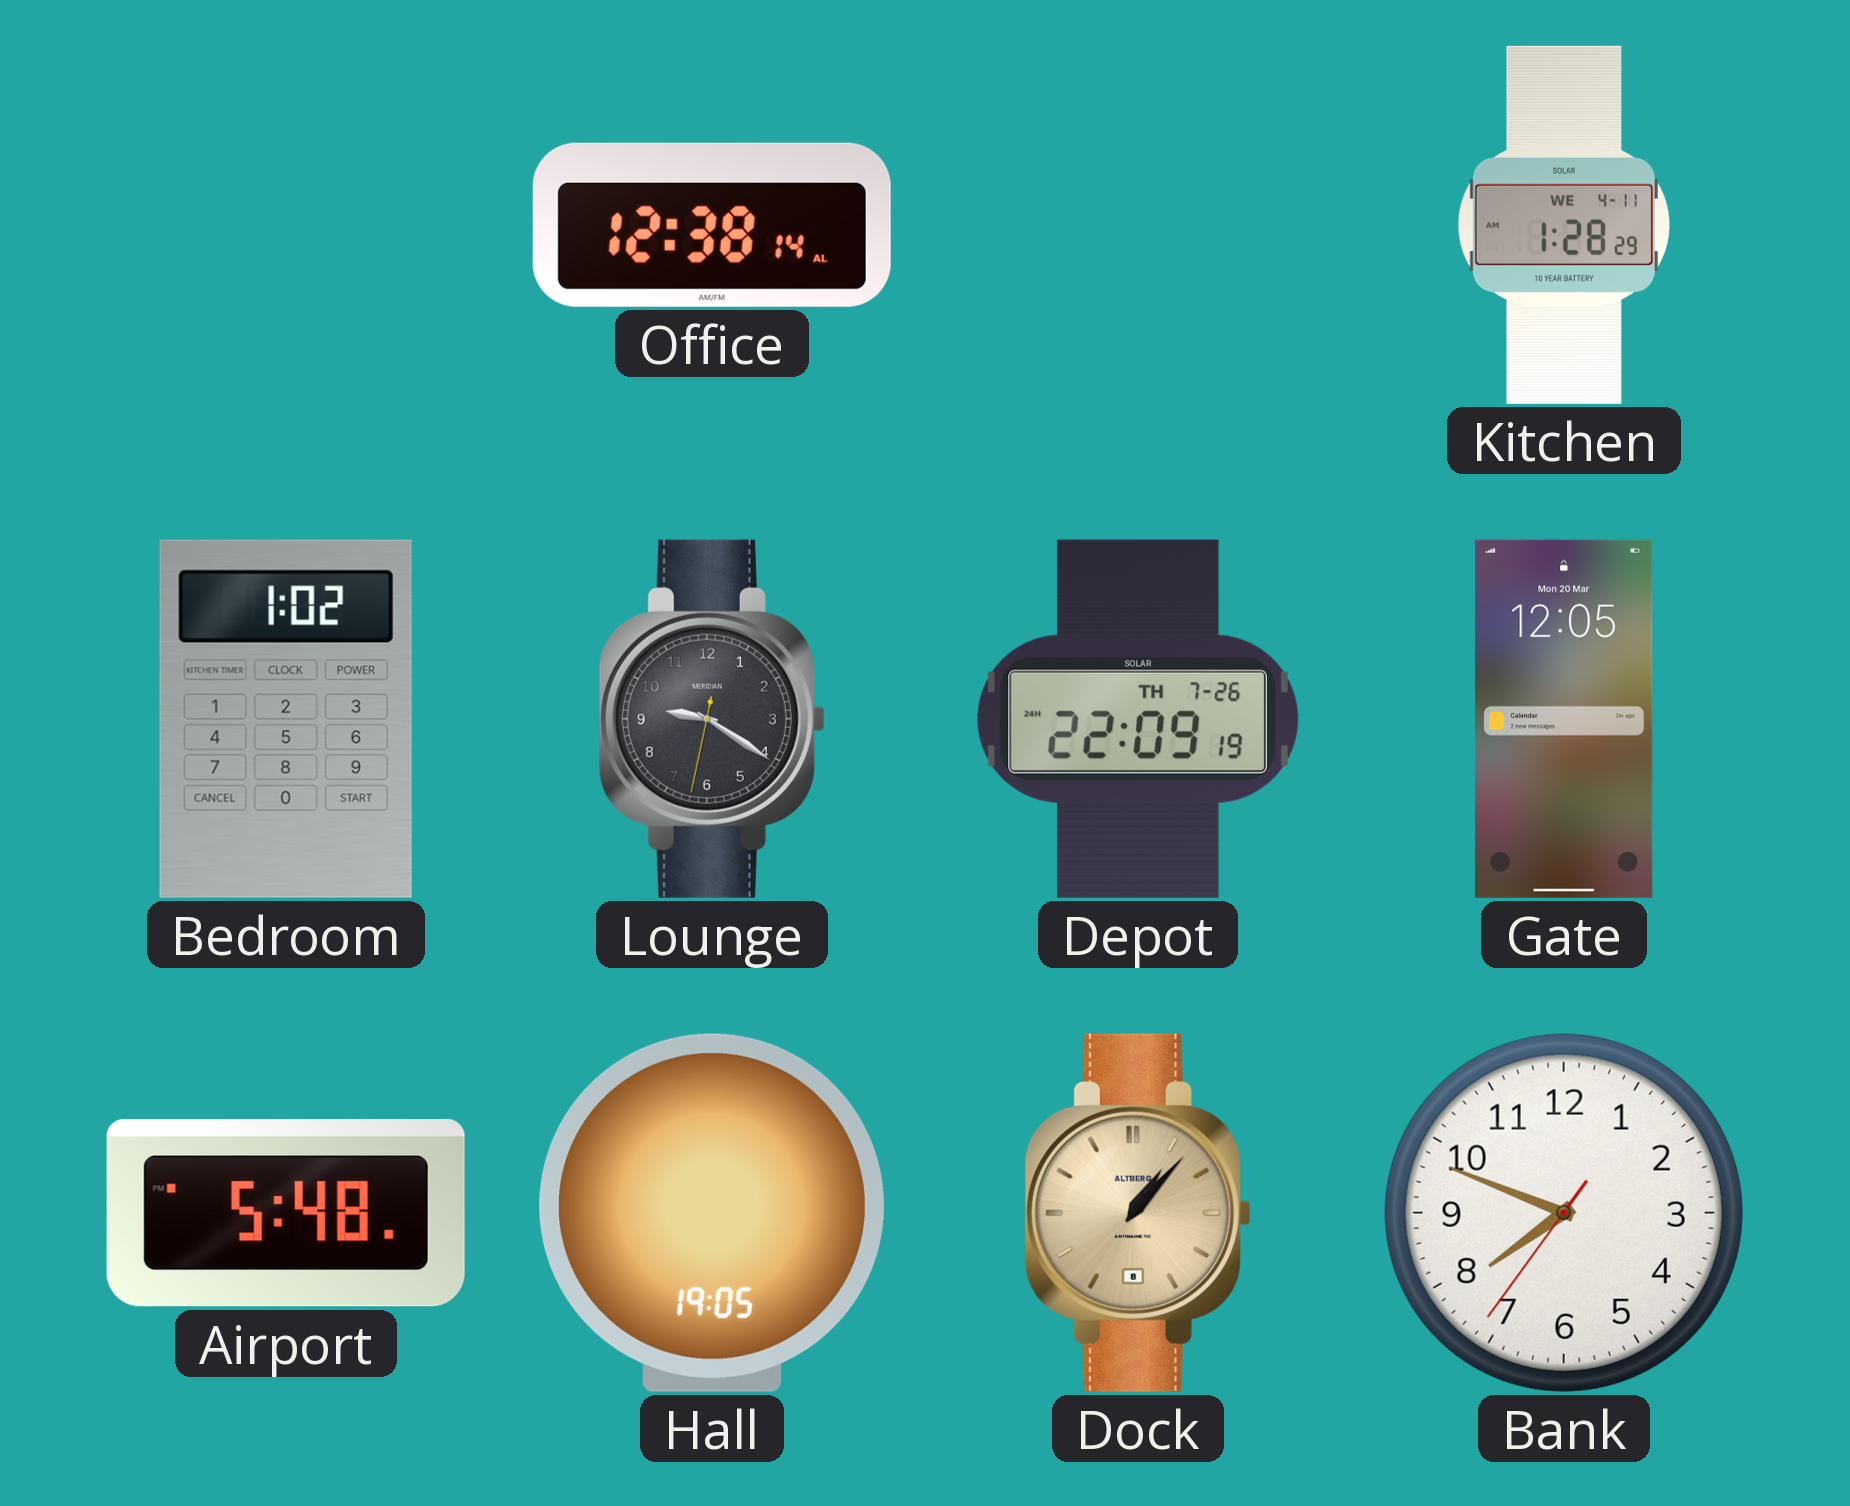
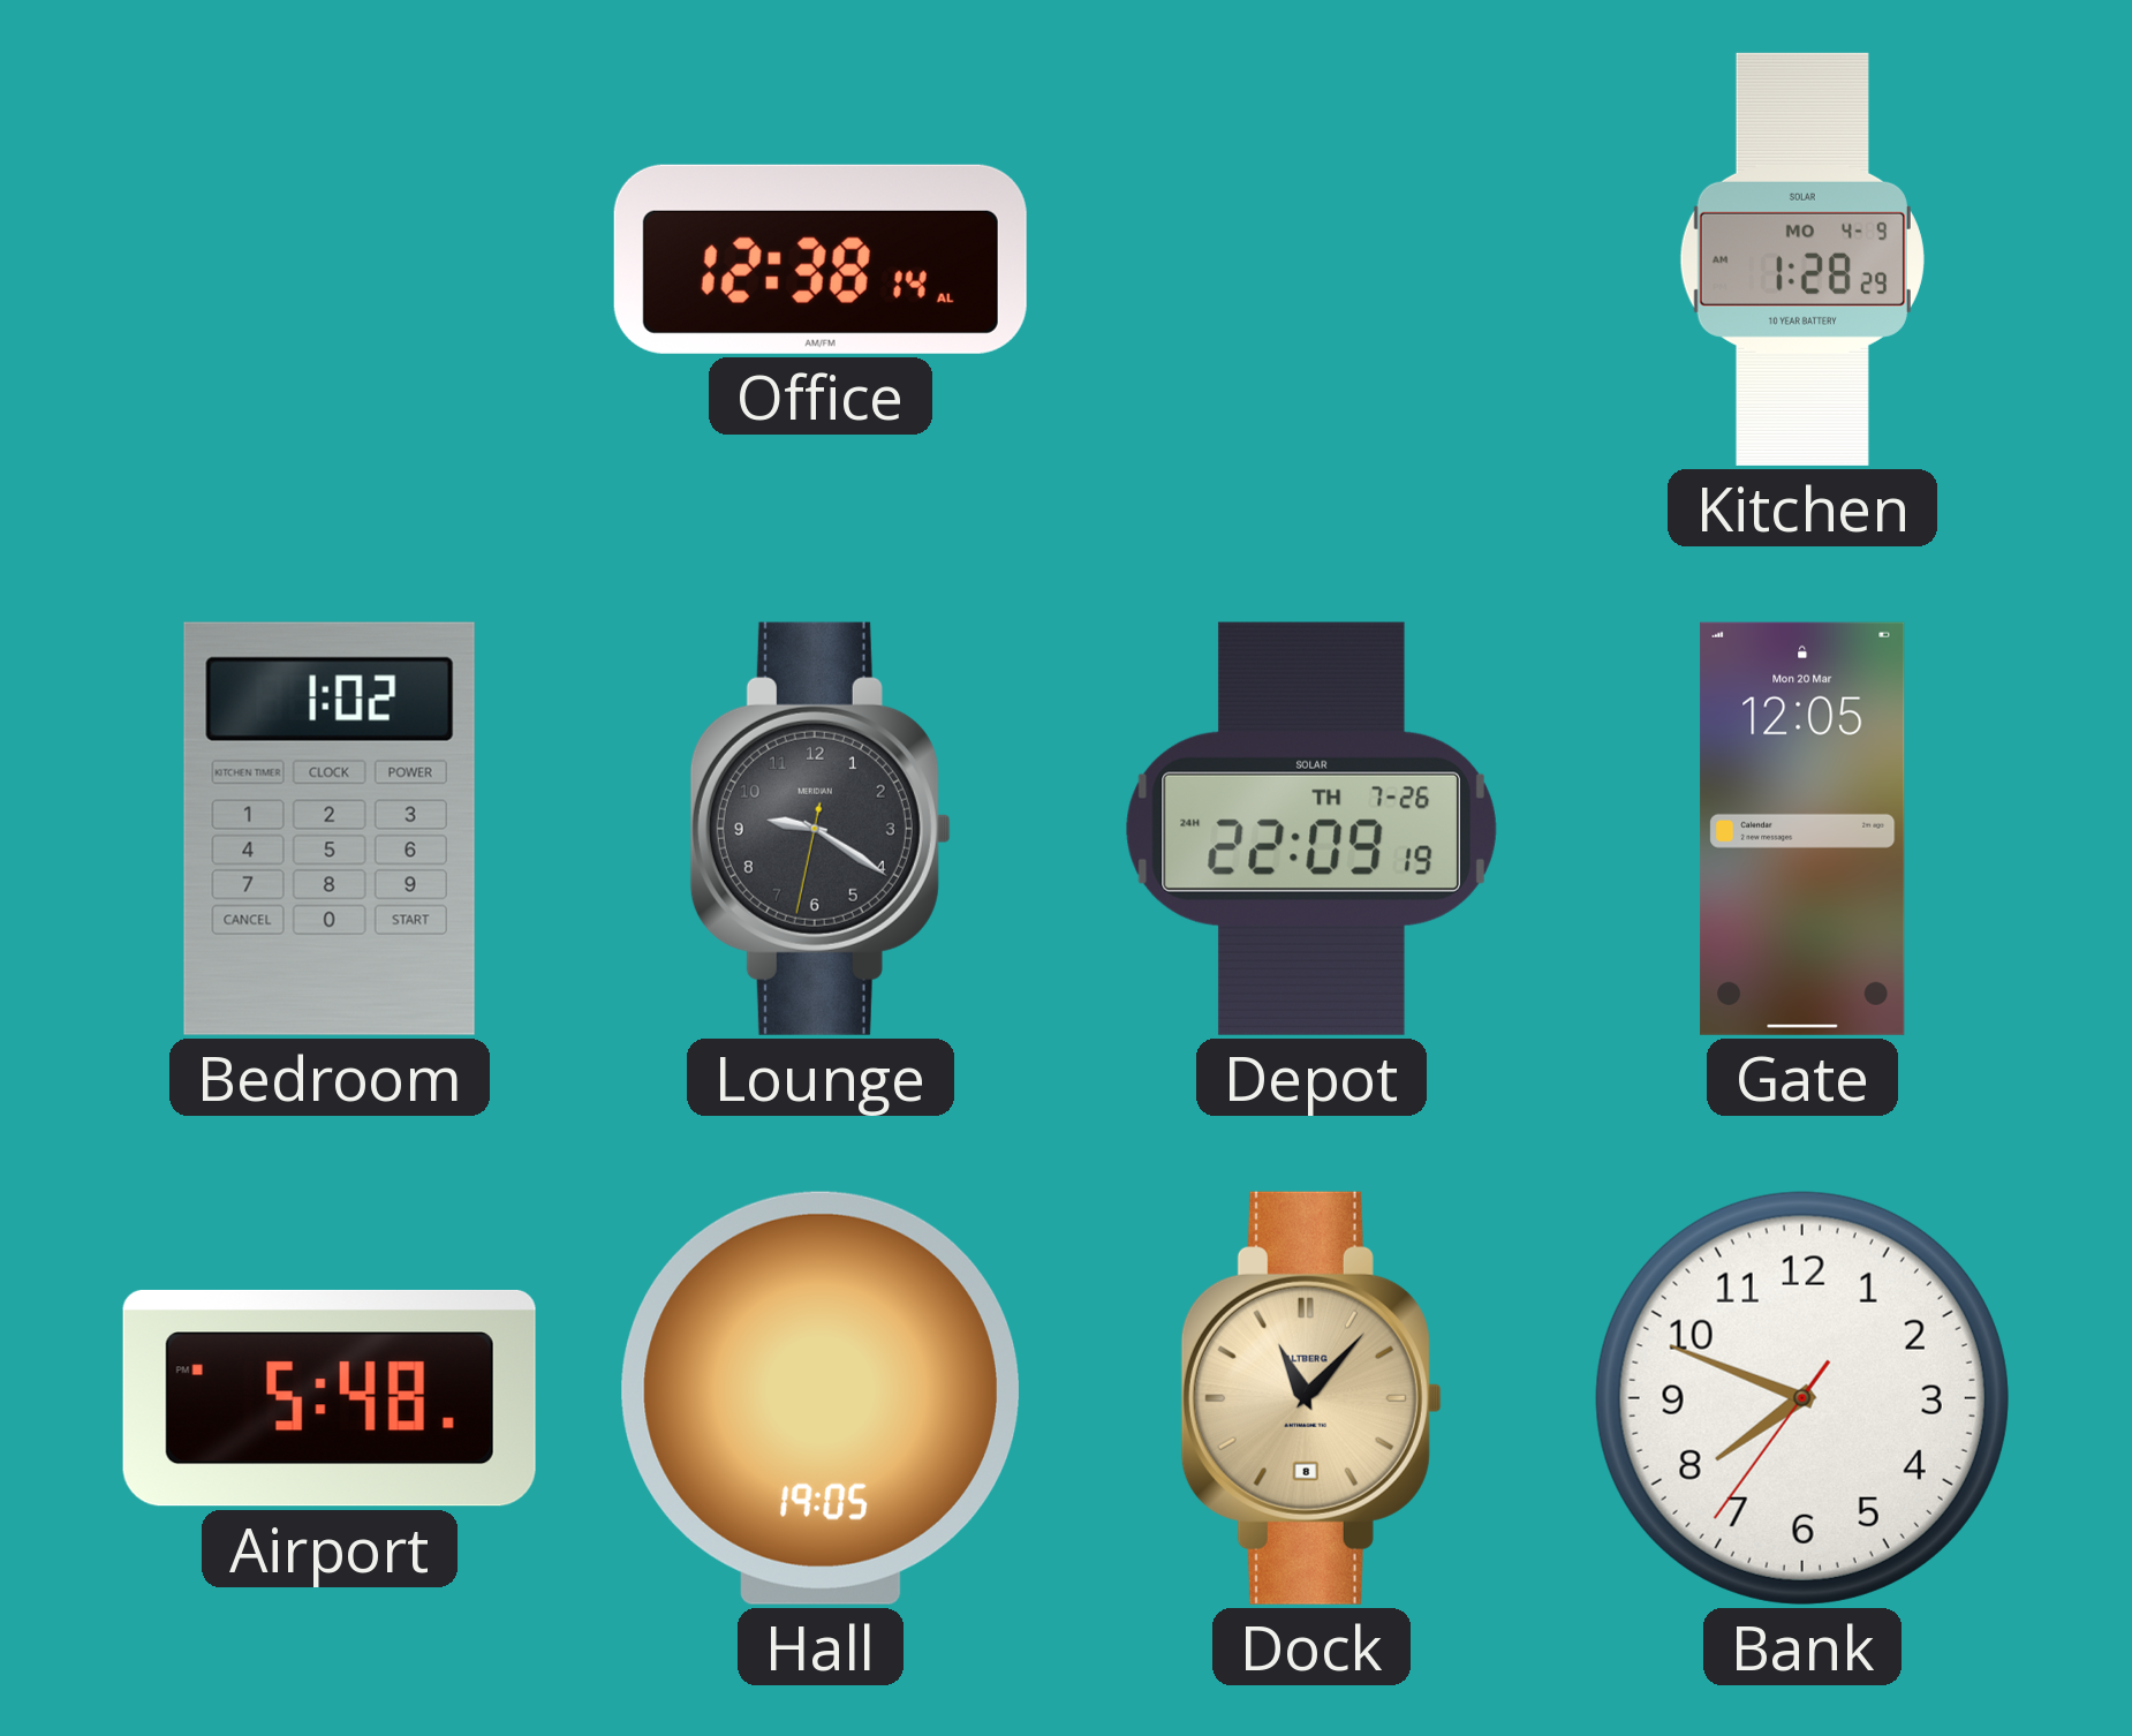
Kitchen date: WE 4-11 -> MO 4-9 (1802, 259)
Dock: 1:07 -> 11:07 (1311, 1398)
